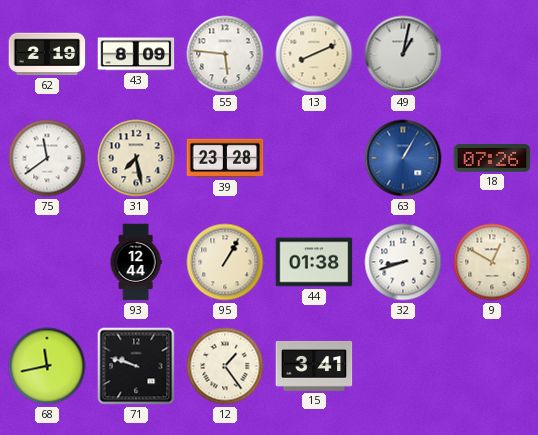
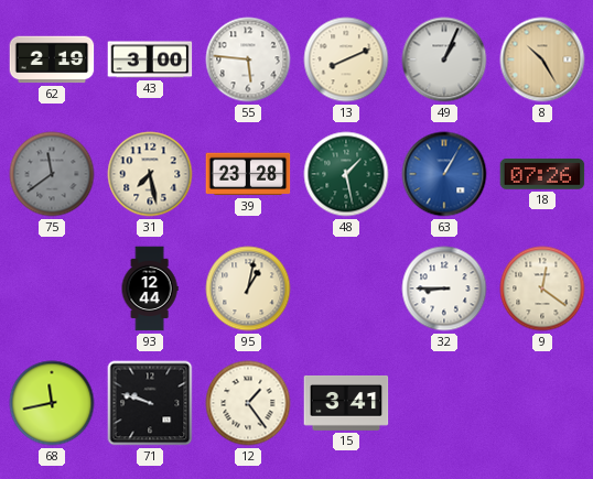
43: 8:09 -> 3:00 (150, 59)
49: 1:02 -> 1:04 (444, 59)
8: none -> 10:25 (542, 59)
75 dial: white -> grey (52, 174)
48: none -> 1:28 (346, 174)
95: 1:05 -> 1:02 (248, 289)
44: 01:38 -> none (314, 262)
32: 8:42 -> 8:45 (444, 289)
9: 12:50 -> 12:21 (542, 289)
